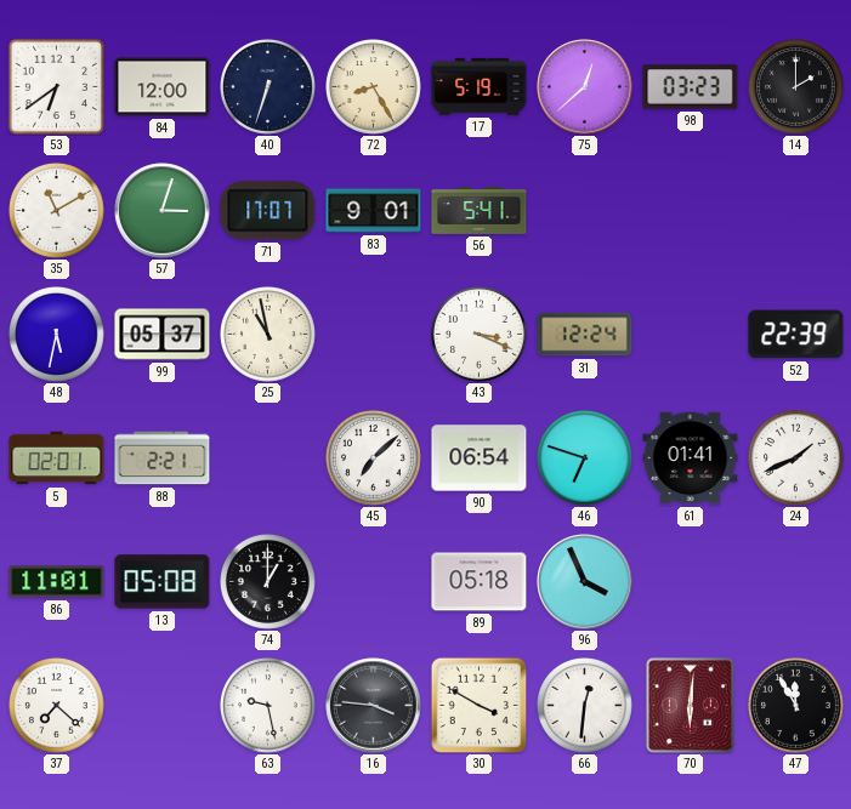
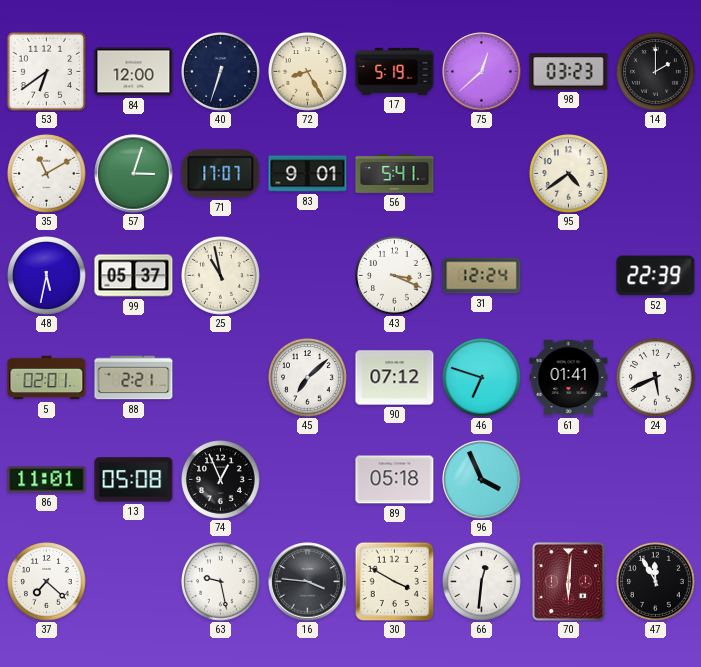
95: none -> 4:39 (569, 174)
90: 06:54 -> 07:12 (395, 378)
24: 1:41 -> 5:41 (656, 378)
74: 1:00 -> 12:56 (221, 480)
